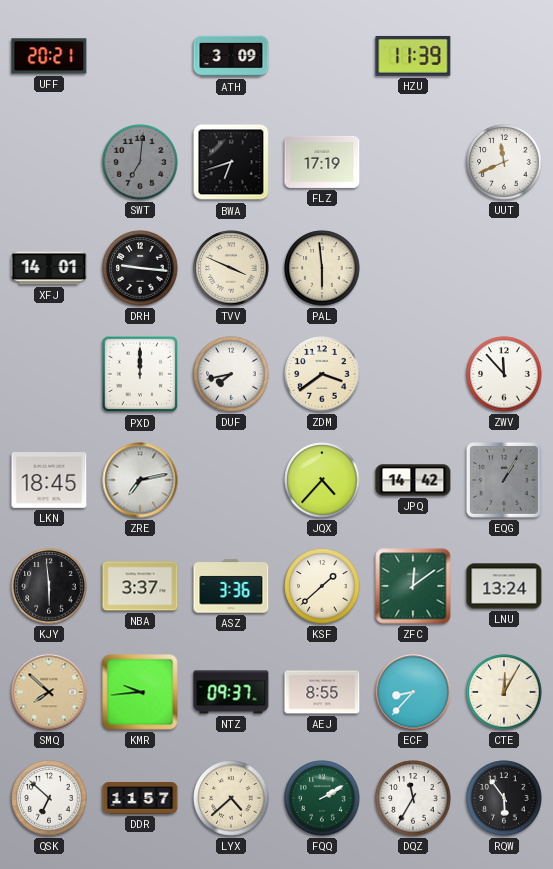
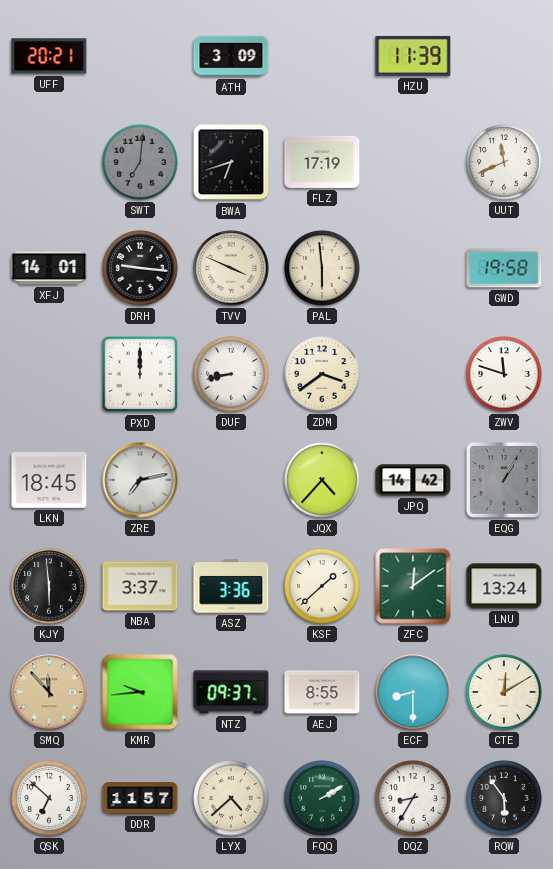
GWD: none -> 19:58 (504, 268)
DUF: 7:43 -> 8:43 (231, 374)
ZWV: 11:53 -> 11:48 (504, 374)
SMQ: 7:52 -> 11:53 (49, 692)
ECF: 8:37 -> 8:30 (413, 692)
CTE: 12:05 -> 12:10 (504, 692)
DQZ: 11:35 -> 8:35 (413, 798)
